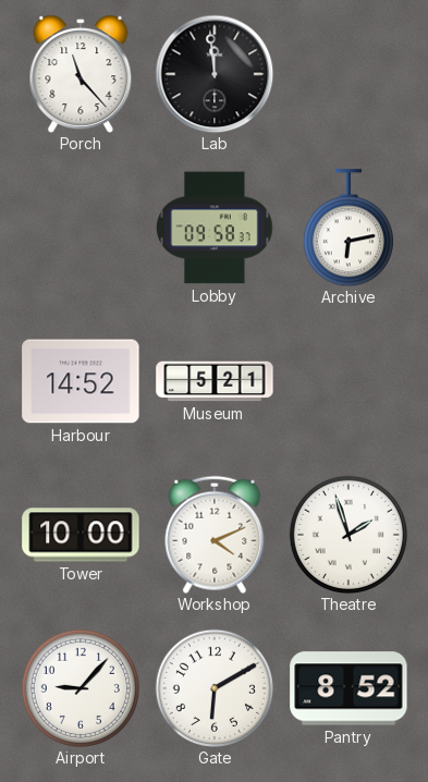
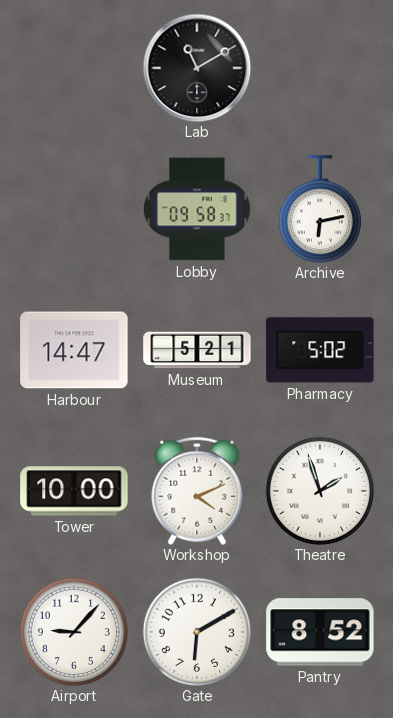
Porch: 11:23 -> none (81, 73)
Lab: 11:59 -> 11:10 (197, 68)
Harbour: 14:52 -> 14:47 (74, 350)
Pharmacy: none -> 5:02 (320, 350)
